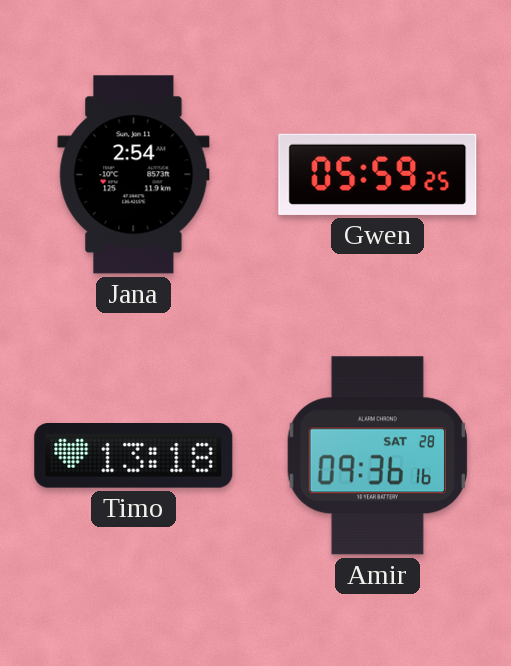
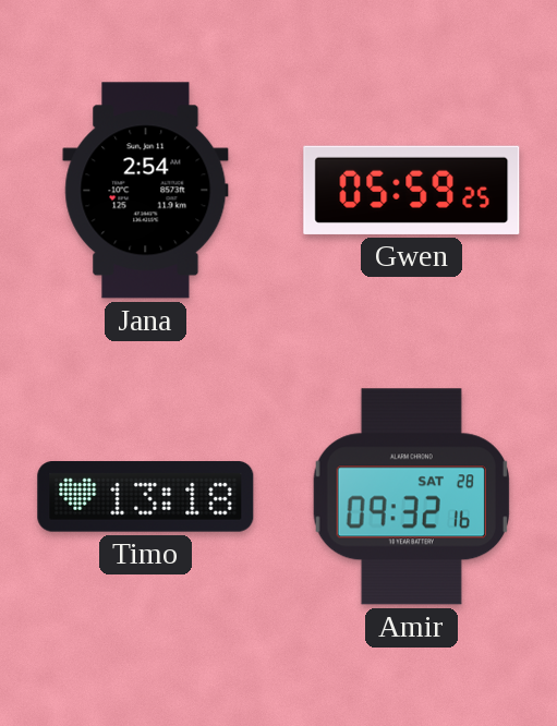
Amir: 09:36 -> 09:32 (411, 497)
